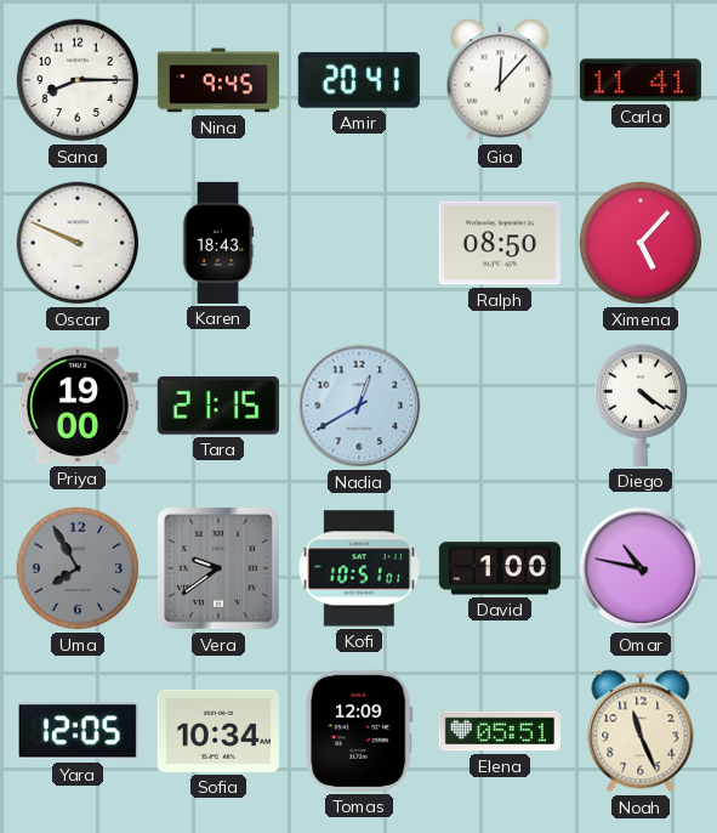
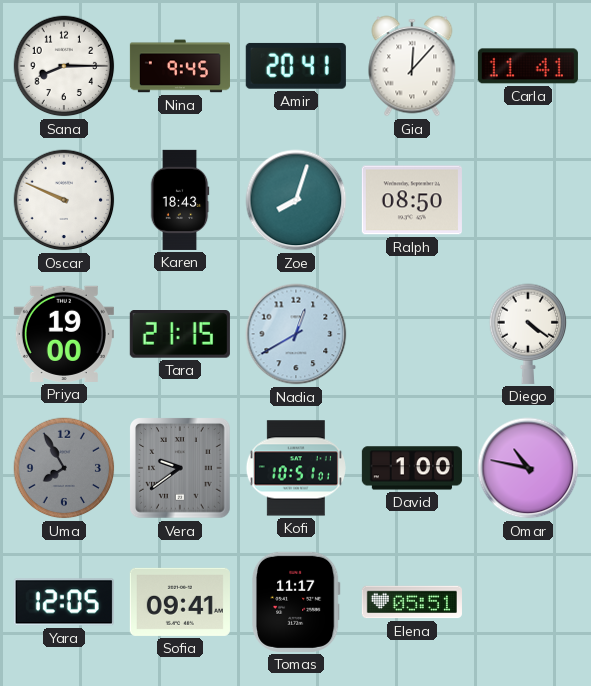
Zoe: none -> 8:03 (296, 200)
Ximena: 5:07 -> none (641, 243)
Sofia: 10:34 -> 09:41 (180, 602)
Tomas: 12:09 -> 11:17 (296, 602)
Noah: 11:26 -> none (641, 731)
